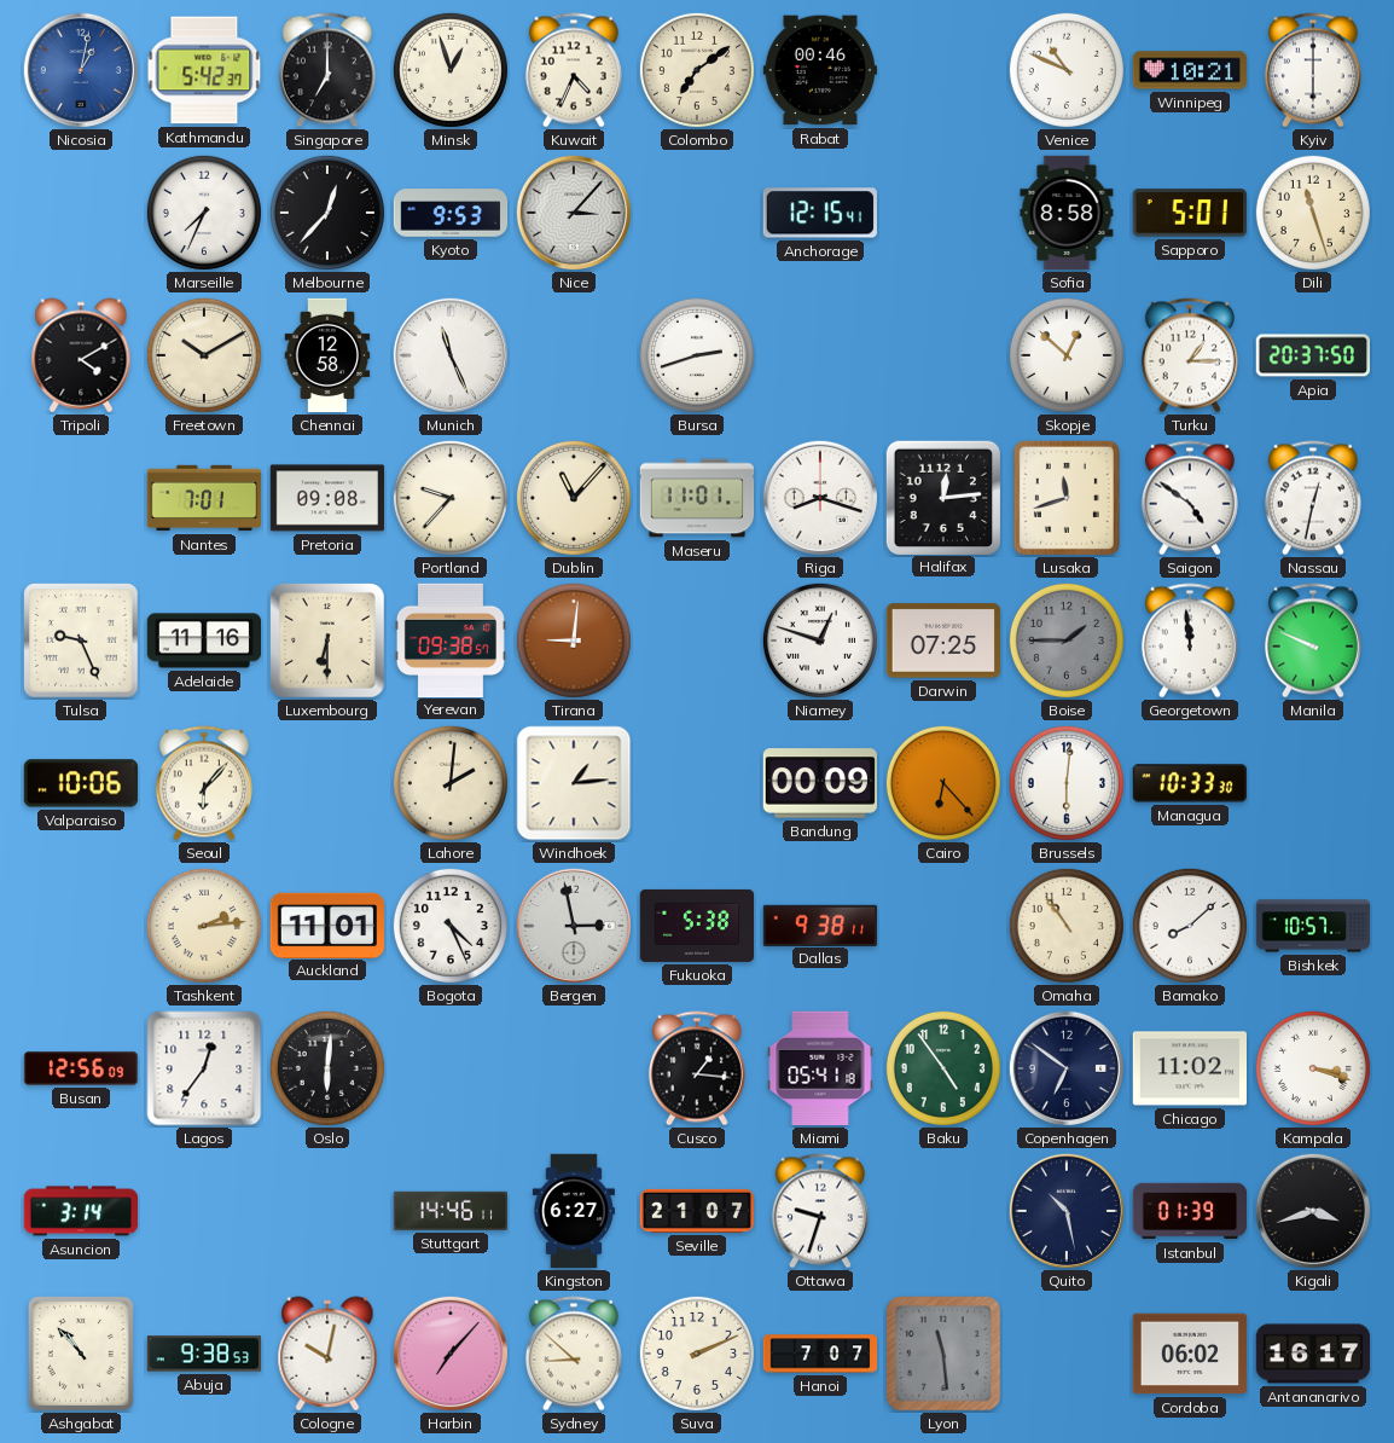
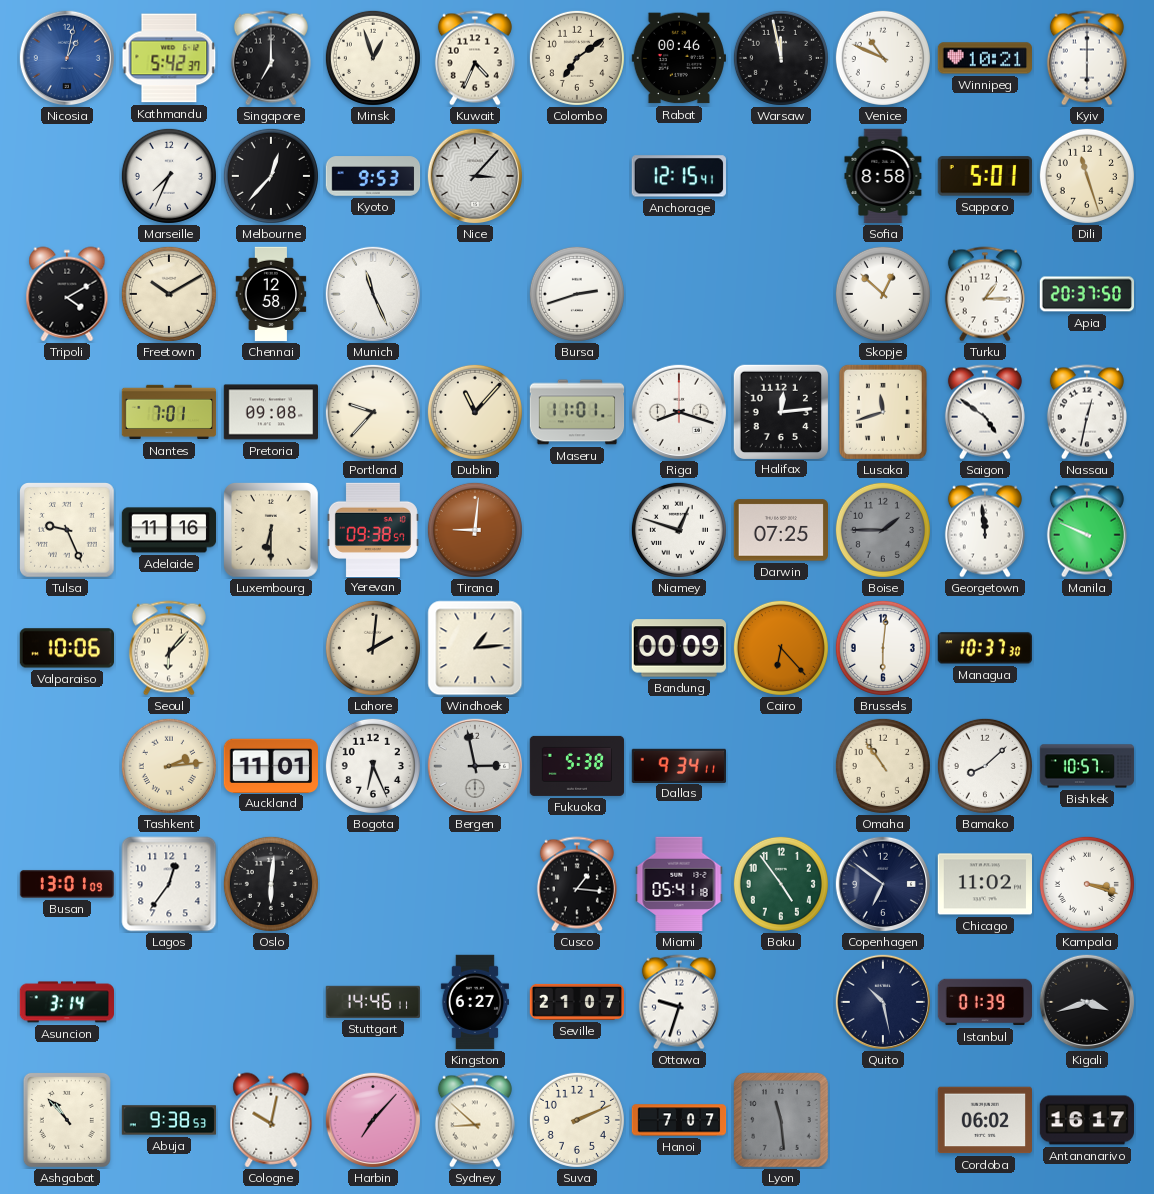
Warsaw: none -> 11:58 (781, 58)
Managua: 10:33 -> 10:37 (985, 648)
Bogota: 4:26 -> 6:26 (373, 766)
Dallas: 9:38 -> 9:34 (678, 765)
Busan: 12:56 -> 13:01 (67, 884)
